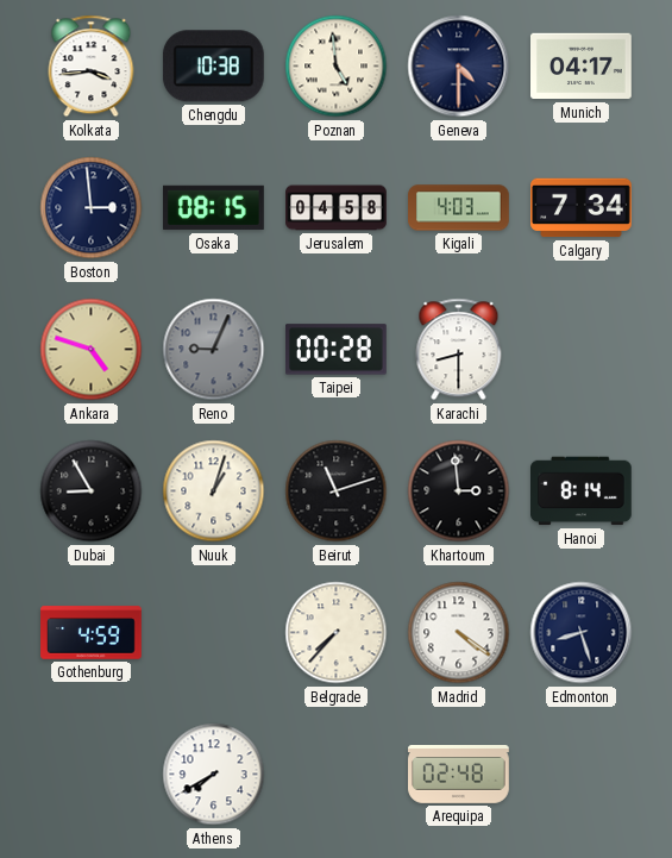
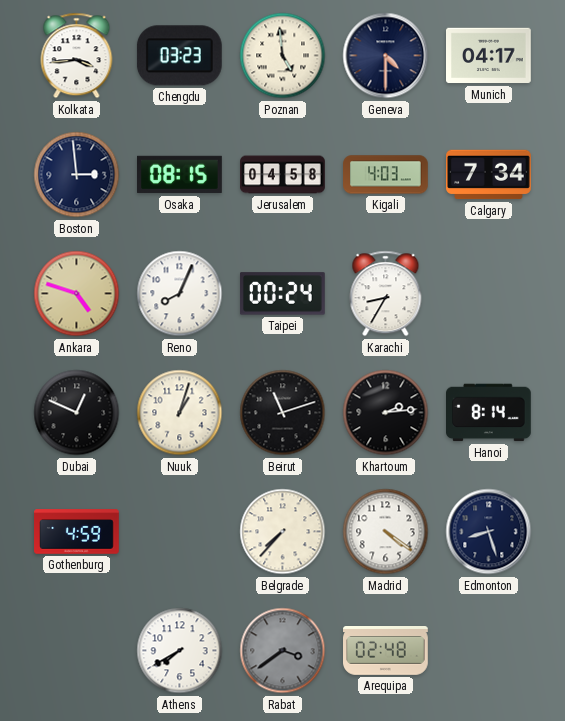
Chengdu: 10:38 -> 03:23 (179, 56)
Reno: 9:04 -> 8:04 (180, 294)
Reno dial: grey -> white (180, 294)
Taipei: 00:28 -> 00:24 (283, 294)
Karachi: 8:30 -> 8:35 (386, 294)
Dubai: 8:55 -> 12:49 (77, 413)
Khartoum: 2:59 -> 2:14 (386, 413)
Rabat: none -> 3:39 (283, 651)
